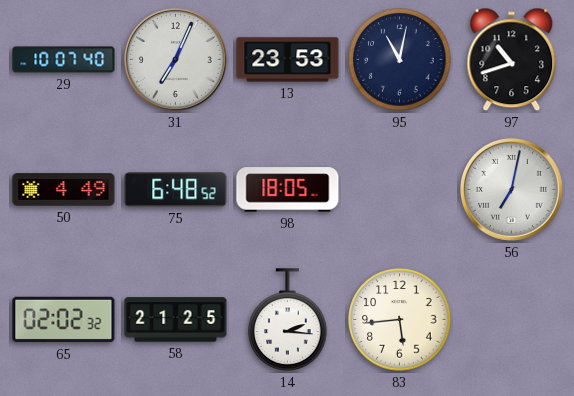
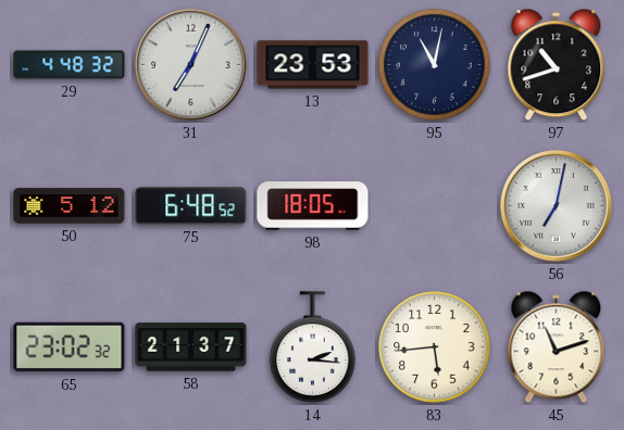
29: 10:07 -> 4:48 (70, 65)
50: 4:49 -> 5:12 (70, 206)
65: 02:02 -> 23:02 (70, 347)
58: 21:25 -> 21:37 (191, 347)
45: none -> 11:12 (557, 347)
